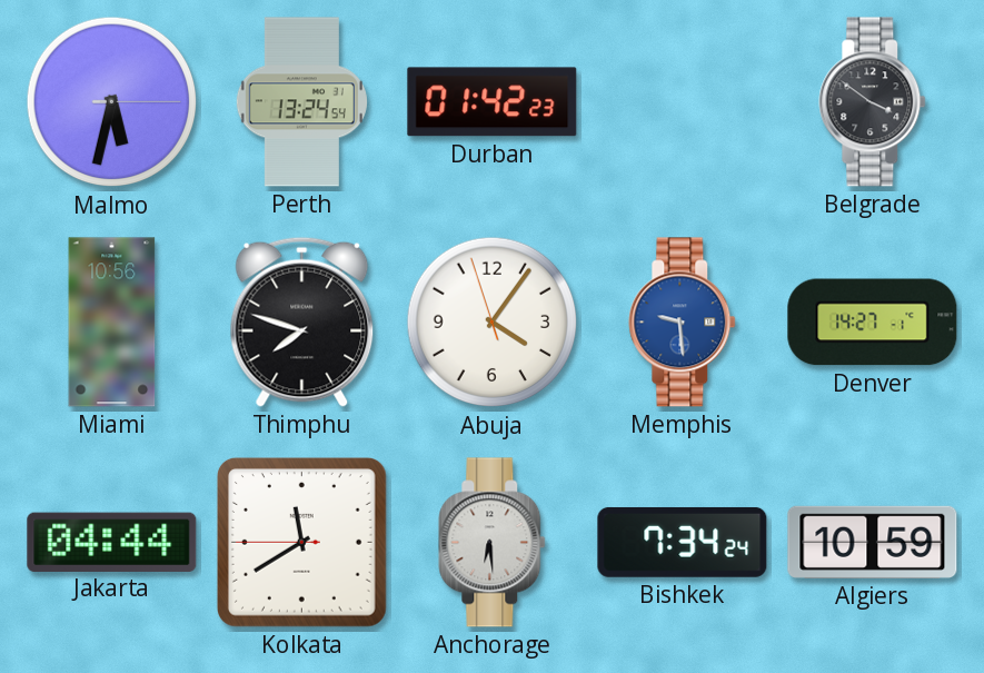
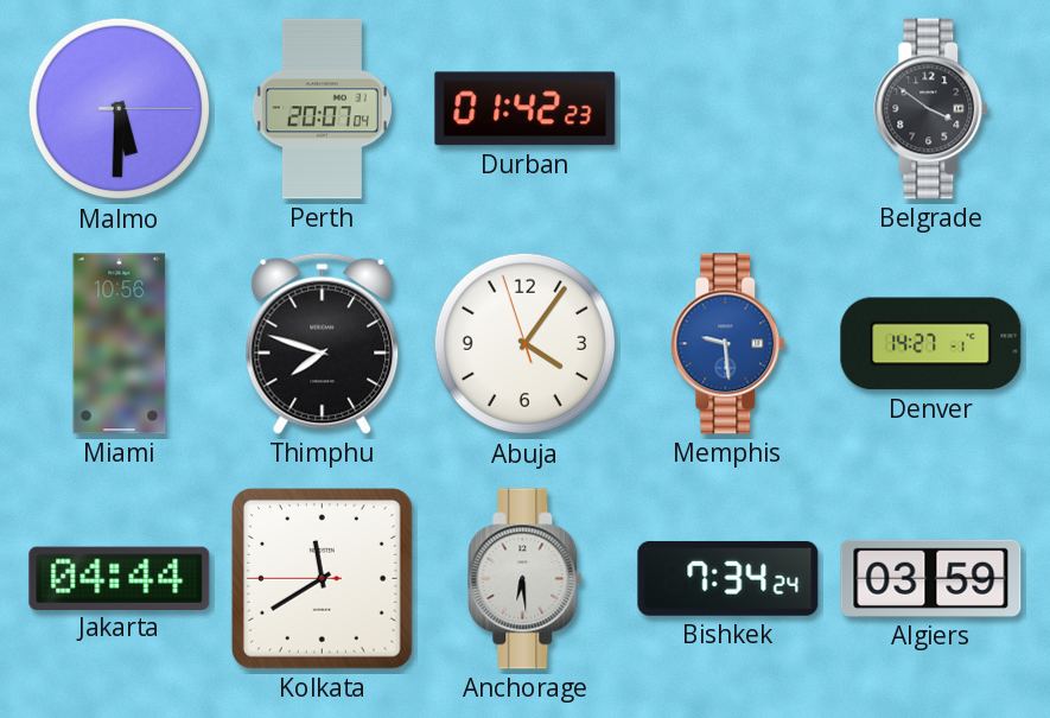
Malmo: 5:32 -> 5:30 (120, 109)
Perth: 13:24 -> 20:07 (322, 109)
Algiers: 10:59 -> 03:59 (931, 578)
